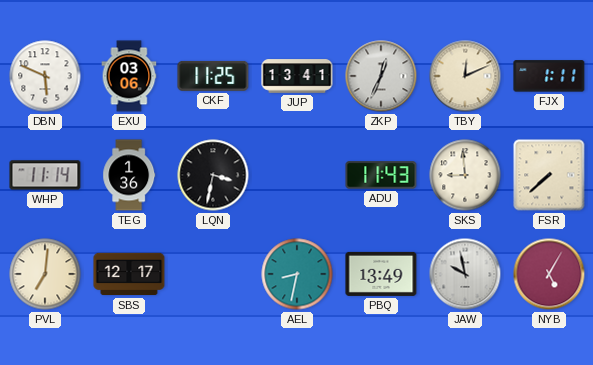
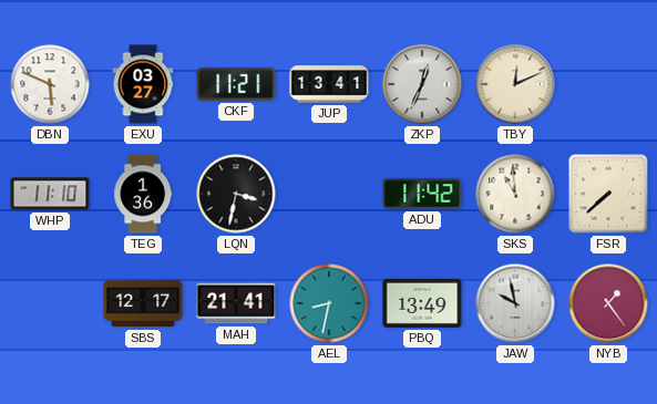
EXU: 03:06 -> 03:27 (143, 84)
CKF: 11:25 -> 11:21 (236, 84)
FJX: 1:11 -> none (549, 76)
WHP: 11:14 -> 11:10 (50, 194)
ADU: 11:43 -> 11:42 (422, 194)
SKS: 8:59 -> 10:59 (515, 194)
PVL: 7:01 -> none (45, 274)
MAH: none -> 21:41 (236, 303)
NYB: 5:05 -> 1:24 (608, 303)
